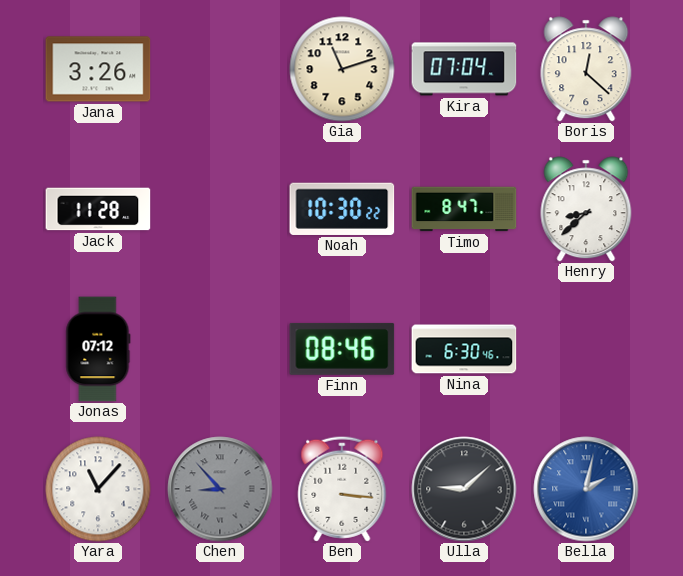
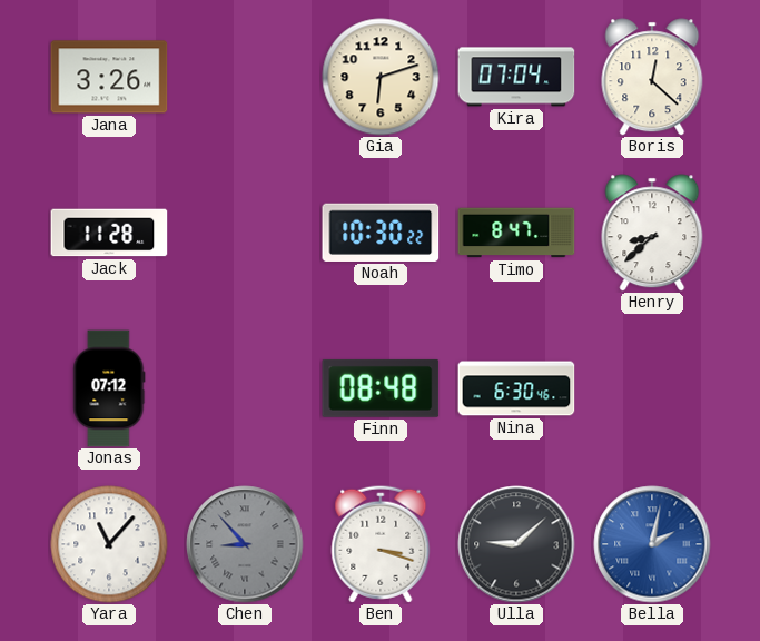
Gia: 11:12 -> 6:12 (381, 77)
Finn: 08:46 -> 08:48 (381, 388)
Ben: 3:16 -> 3:18 (381, 544)
